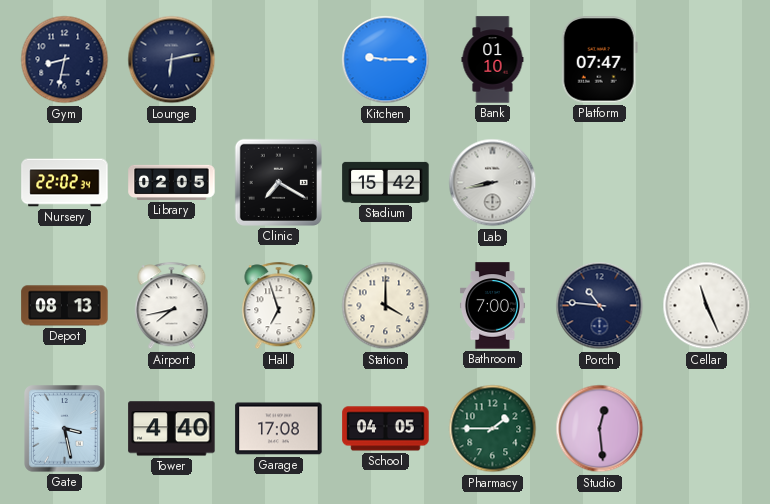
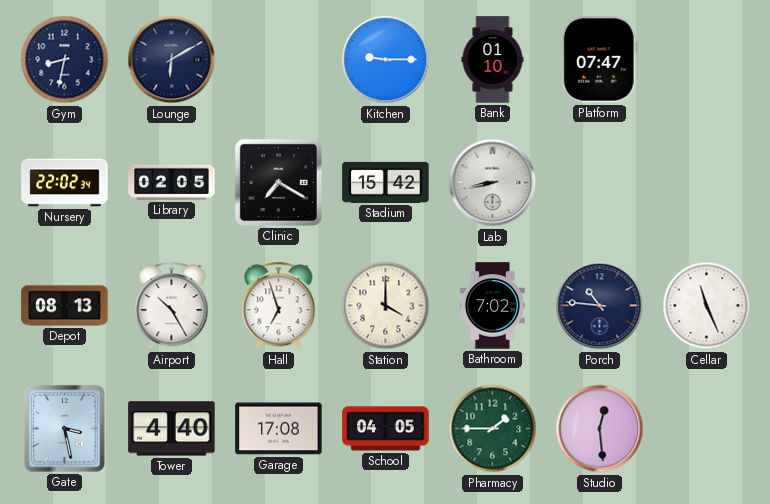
Lounge: 6:13 -> 6:10 (172, 60)
Airport: 7:43 -> 10:25 (172, 306)
Bathroom: 7:00 -> 7:02 (492, 306)
